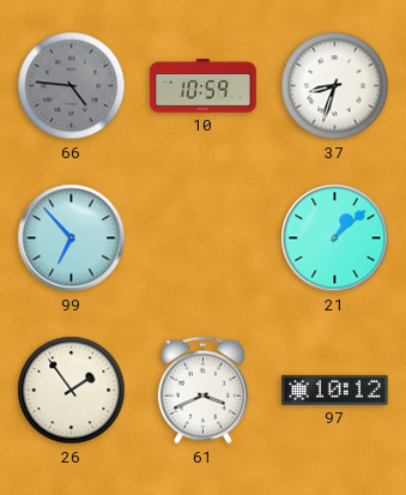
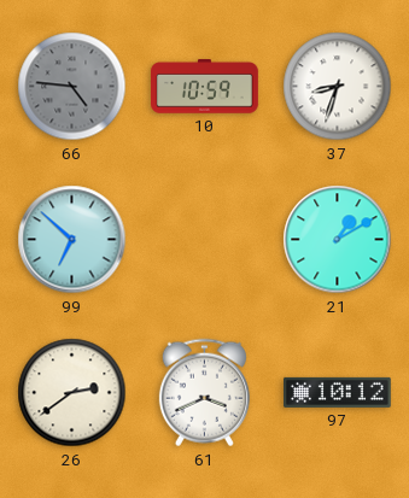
99: 6:53 -> 6:52 (72, 240)
21: 1:08 -> 1:10 (338, 240)
26: 1:54 -> 2:39 (72, 393)
